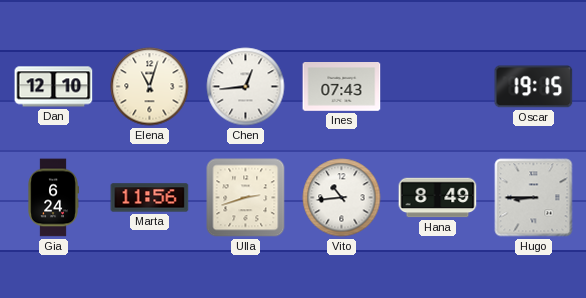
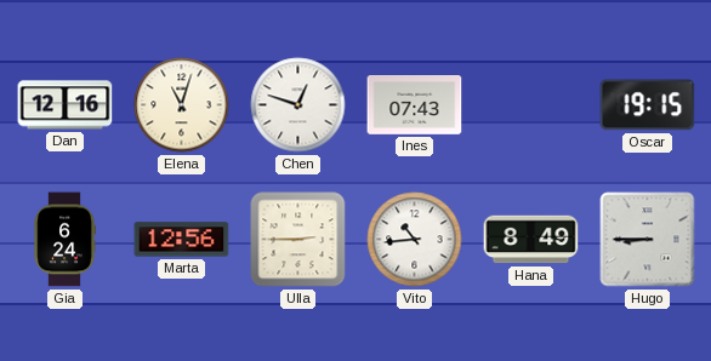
Dan: 12:10 -> 12:16 (66, 105)
Chen: 12:44 -> 12:48 (298, 105)
Marta: 11:56 -> 12:56 (182, 240)
Ulla: 2:42 -> 2:45 (298, 240)
